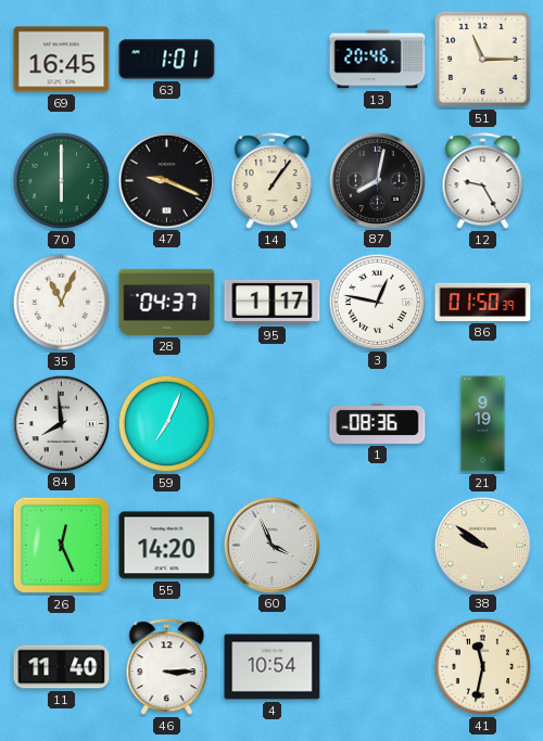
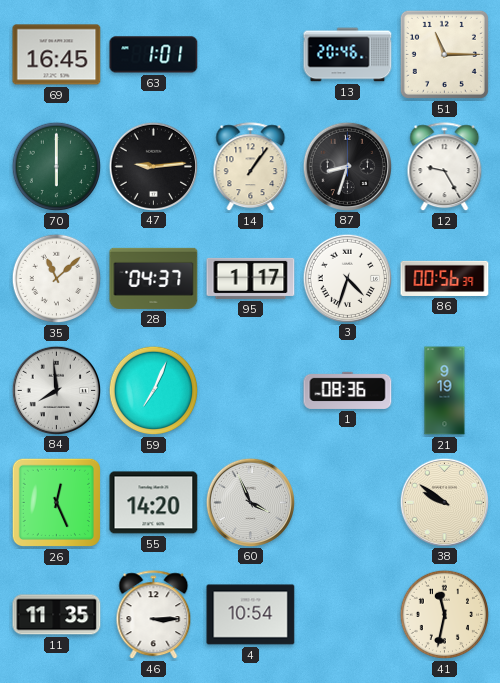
47: 9:19 -> 9:14 (153, 166)
87: 8:02 -> 8:33 (347, 166)
35: 11:04 -> 11:08 (57, 279)
3: 12:47 -> 4:33 (347, 278)
86: 01:50 -> 00:56 (445, 278)
11: 11:40 -> 11:35 (57, 615)
